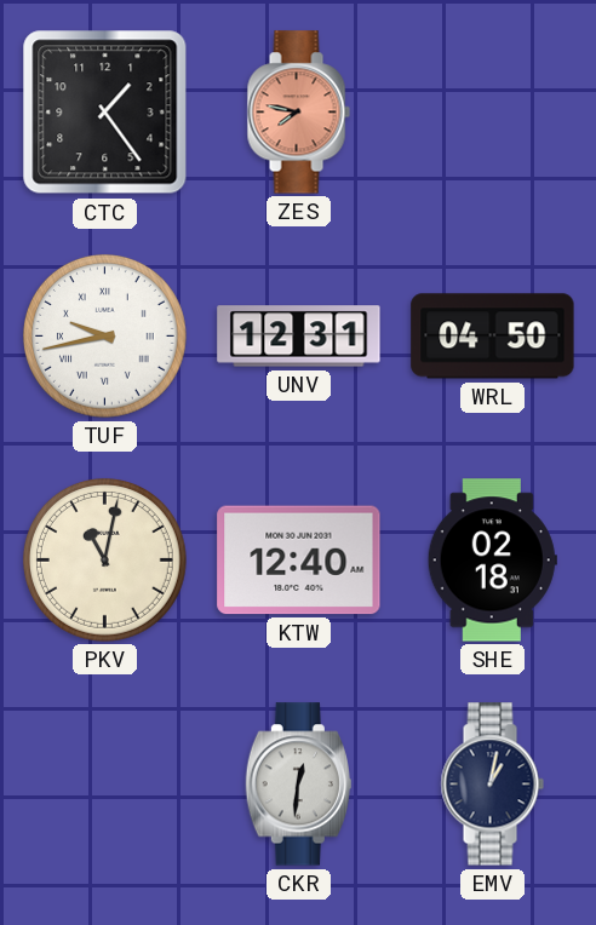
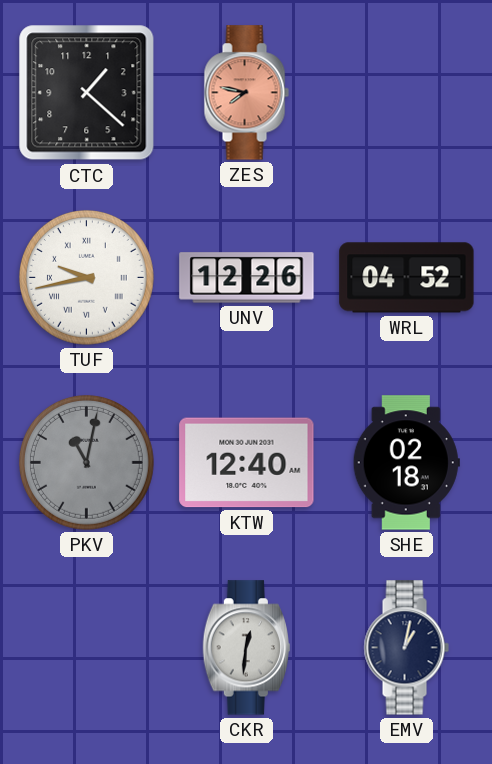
CTC: 1:24 -> 1:22 (87, 93)
UNV: 12:31 -> 12:26 (247, 278)
WRL: 04:50 -> 04:52 (407, 278)
PKV dial: cream -> grey (86, 462)
